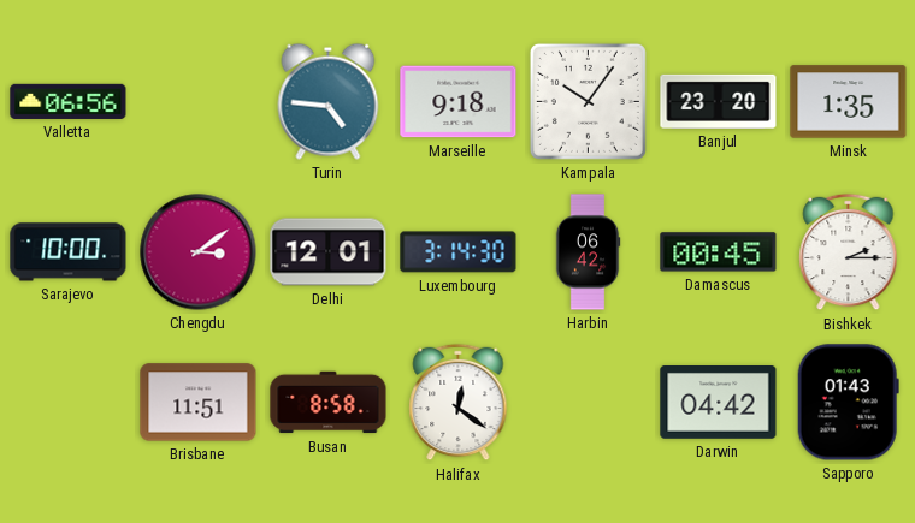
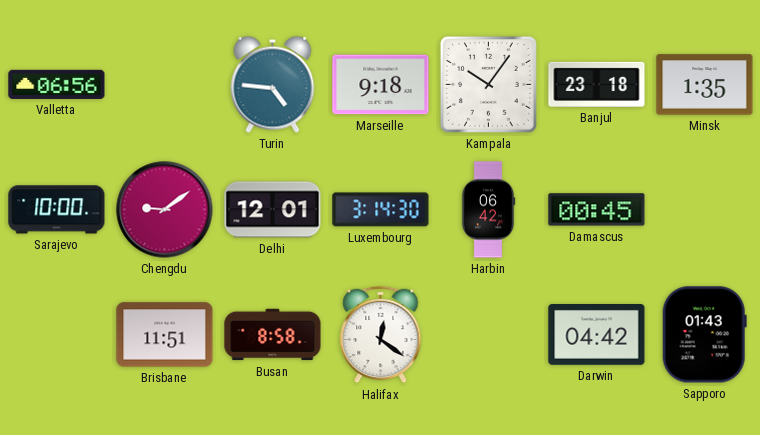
Banjul: 23:20 -> 23:18 (597, 84)
Chengdu: 3:09 -> 9:09 (165, 210)
Bishkek: 2:15 -> none (849, 252)
